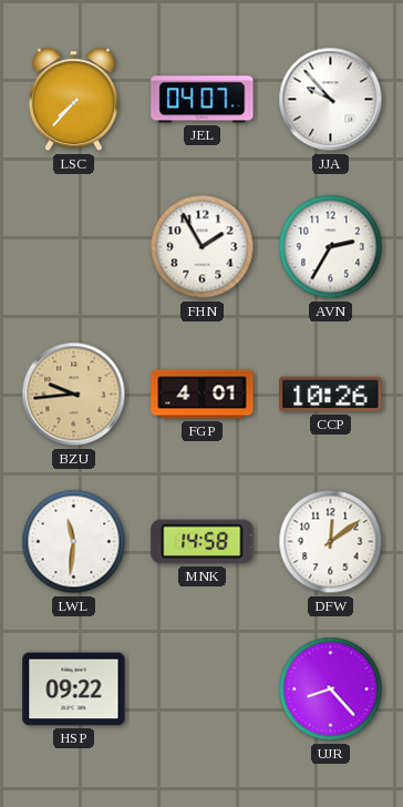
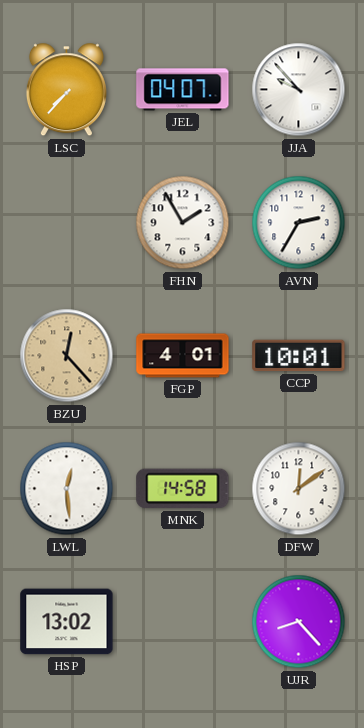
BZU: 9:44 -> 12:23 (67, 356)
CCP: 10:26 -> 10:01 (299, 356)
LWL: 11:31 -> 12:29 (67, 489)
HSP: 09:22 -> 13:02 (67, 622)
